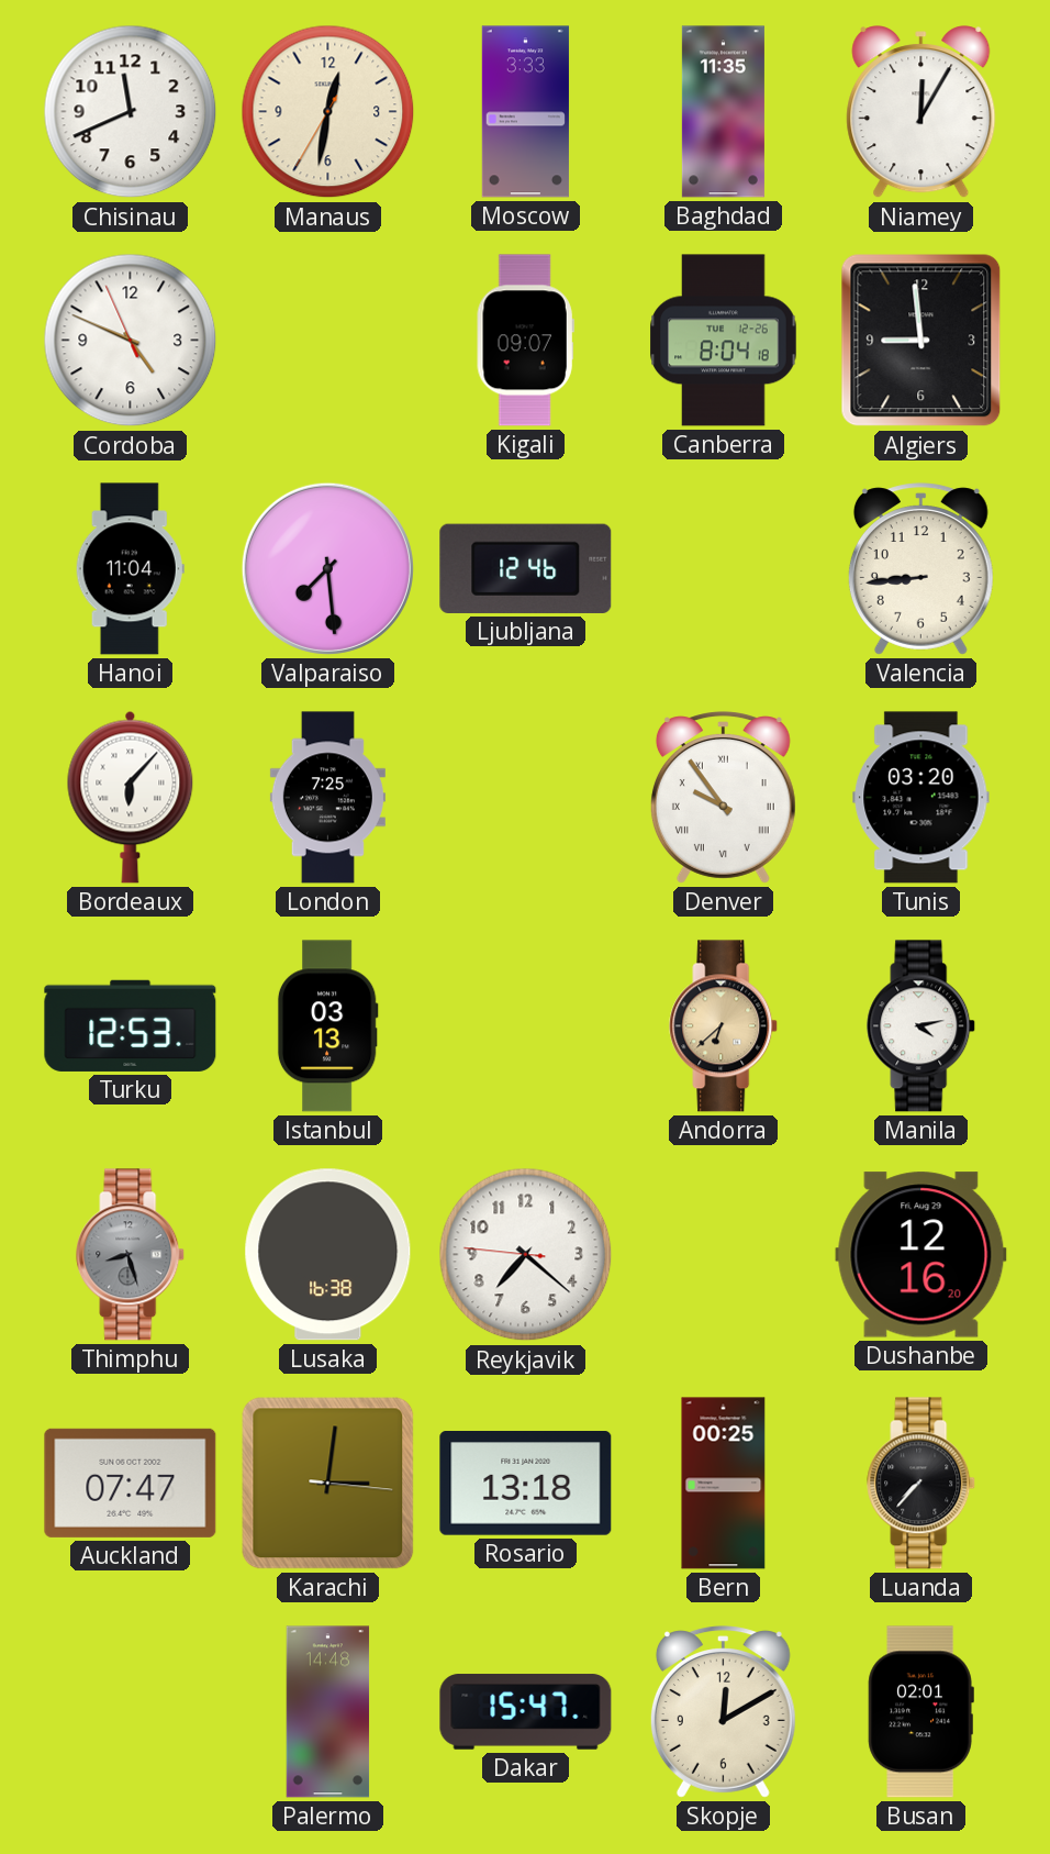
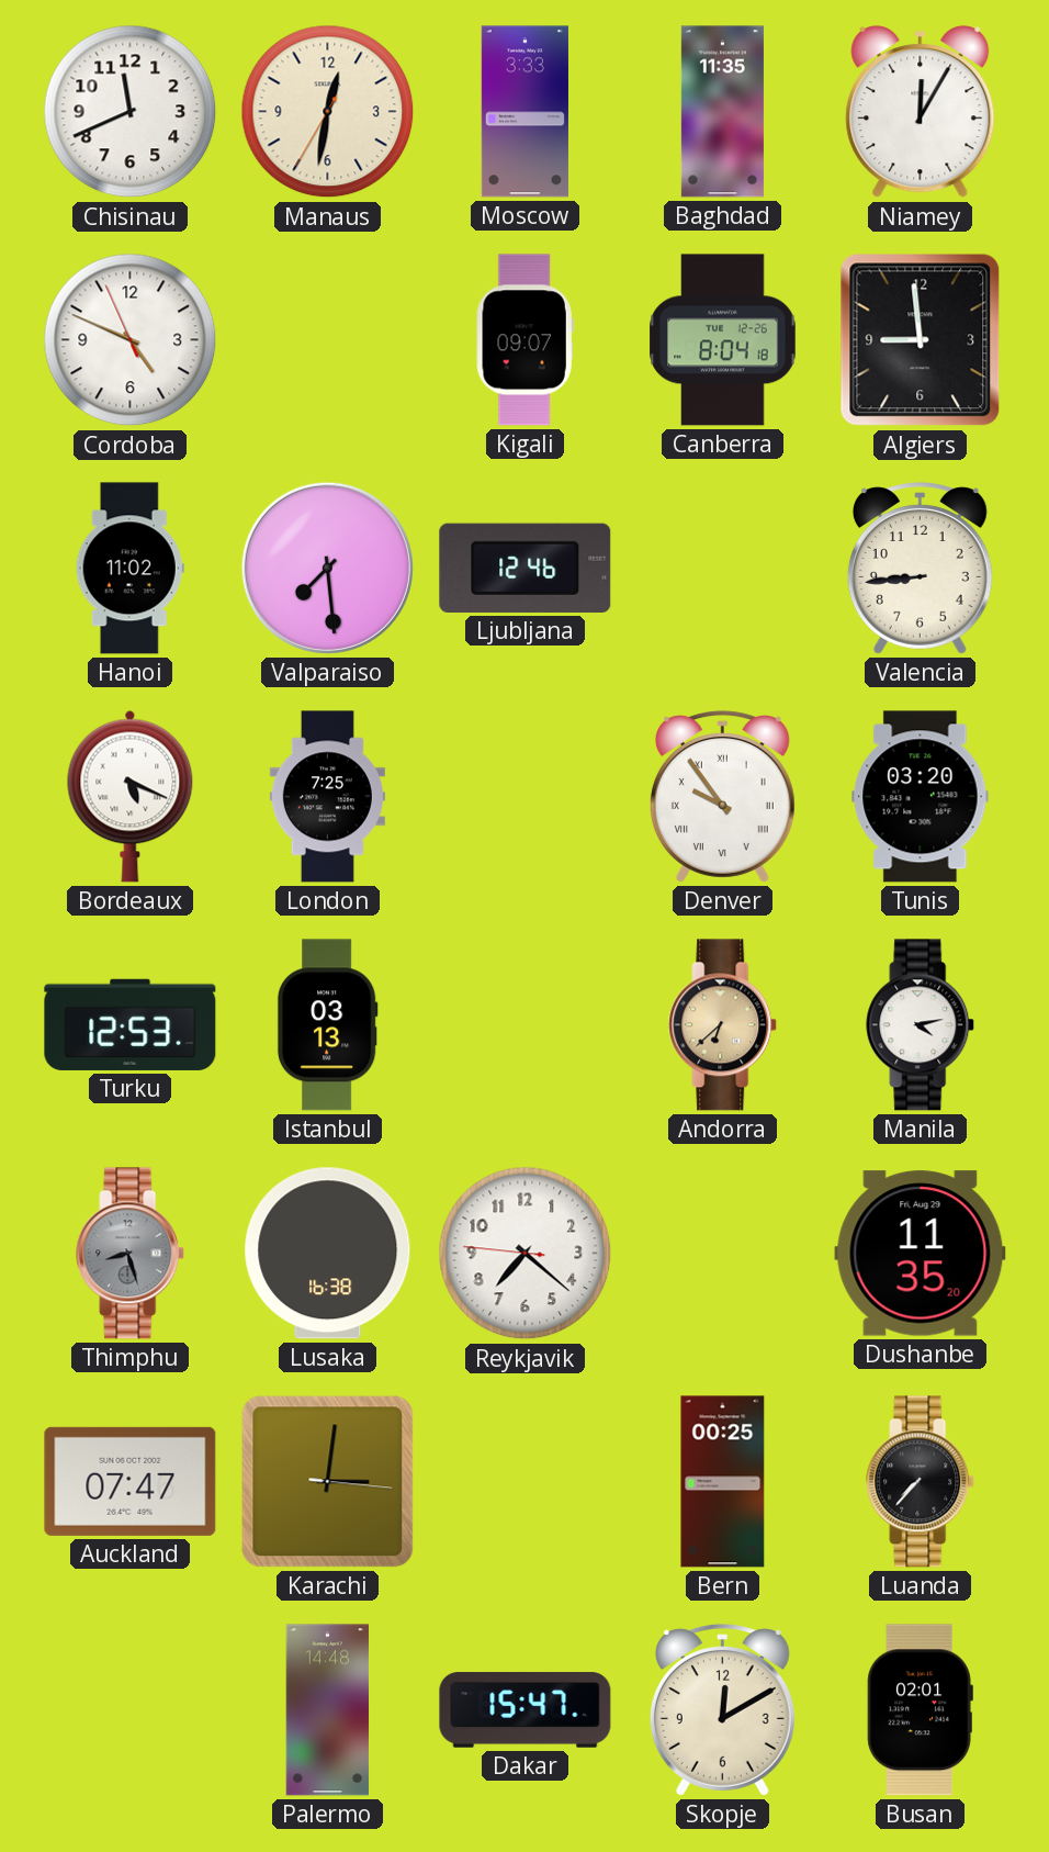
Hanoi: 11:04 -> 11:02 (129, 569)
Bordeaux: 6:07 -> 5:19 (131, 796)
Dushanbe: 12:16 -> 11:35 (921, 1254)
Rosario: 13:18 -> none (526, 1484)
